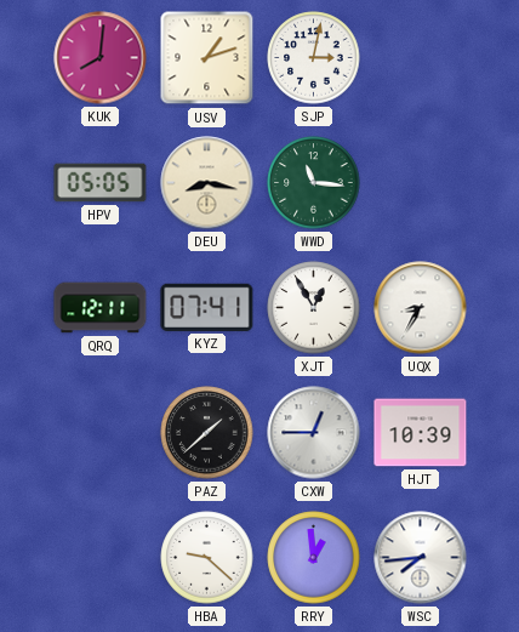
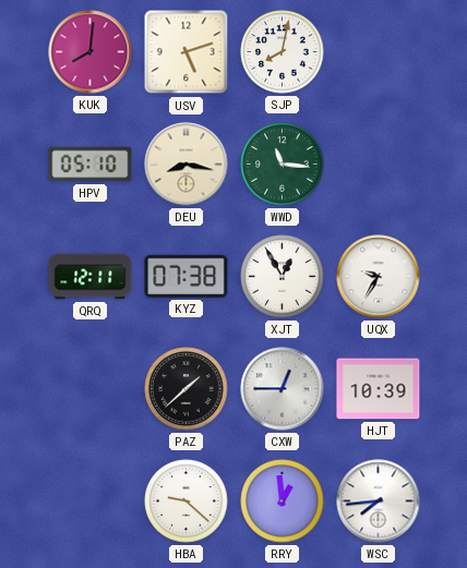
USV: 1:12 -> 5:12 (187, 52)
SJP: 3:02 -> 8:02 (283, 52)
HPV: 05:05 -> 05:10 (91, 165)
KYZ: 07:41 -> 07:38 (187, 276)
UQX: 8:35 -> 9:35 (379, 277)
